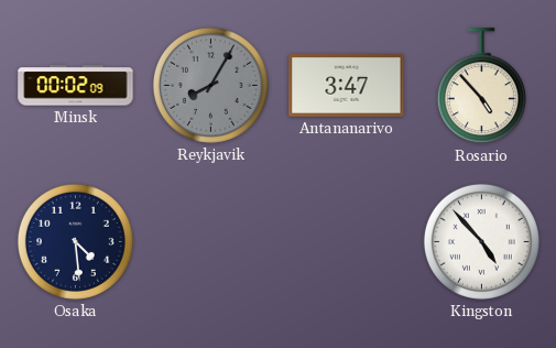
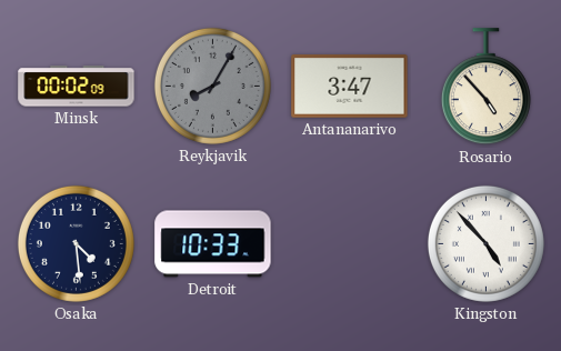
Detroit: none -> 10:33 (213, 244)
